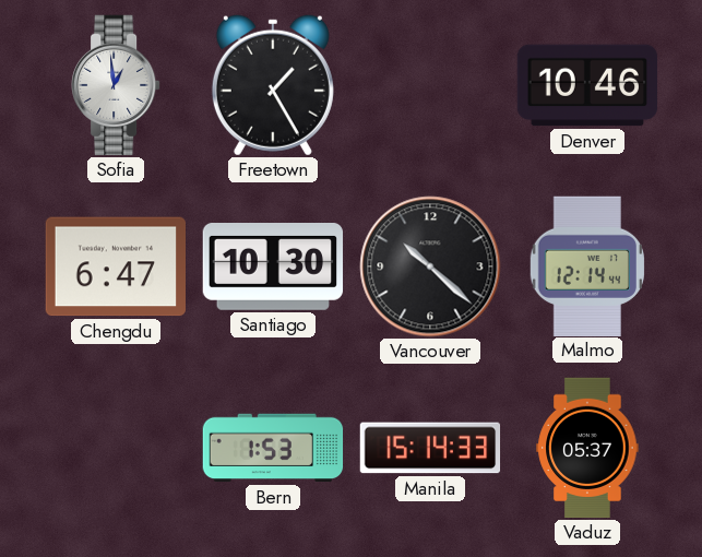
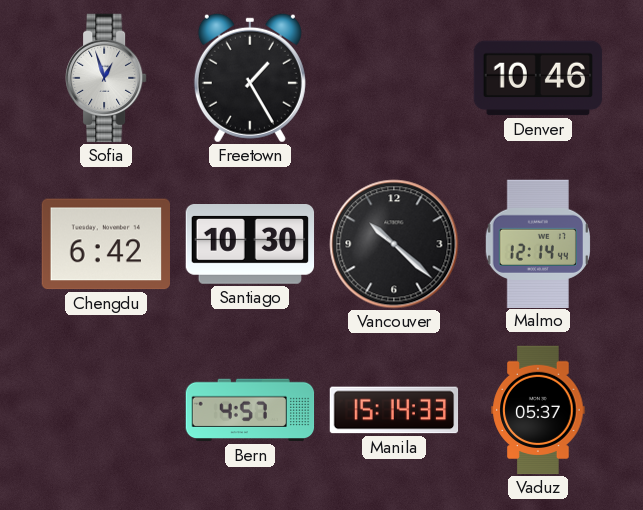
Sofia: 12:59 -> 12:57 (106, 78)
Chengdu: 6:47 -> 6:42 (105, 244)
Bern: 1:53 -> 4:57 (250, 410)
